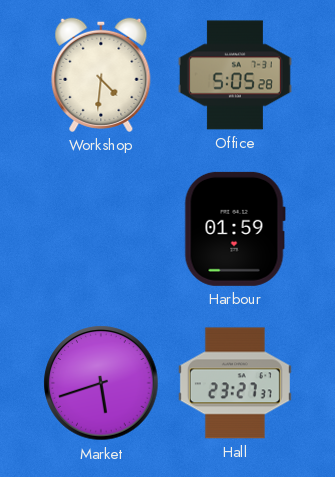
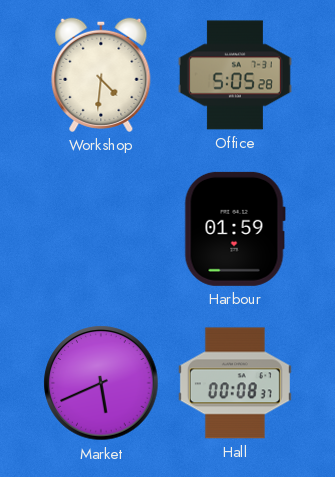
Market: 5:42 -> 5:41 (101, 383)
Hall: 23:27 -> 00:08 (235, 383)
